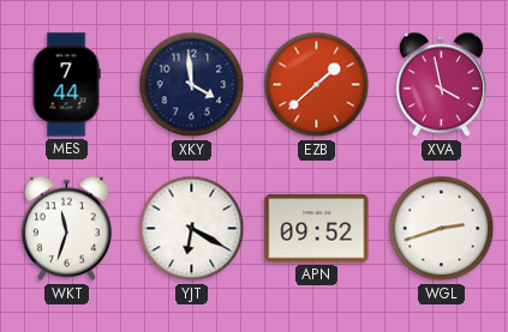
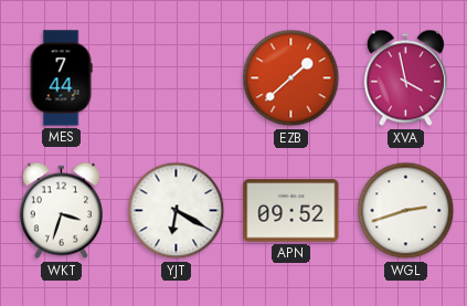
XKY: 3:59 -> none (192, 85)
WKT: 11:33 -> 3:33 (61, 211)
